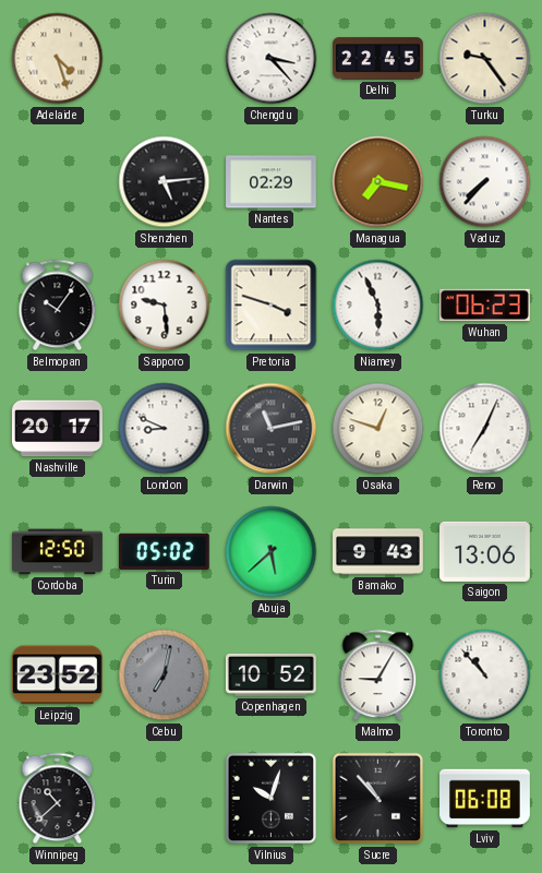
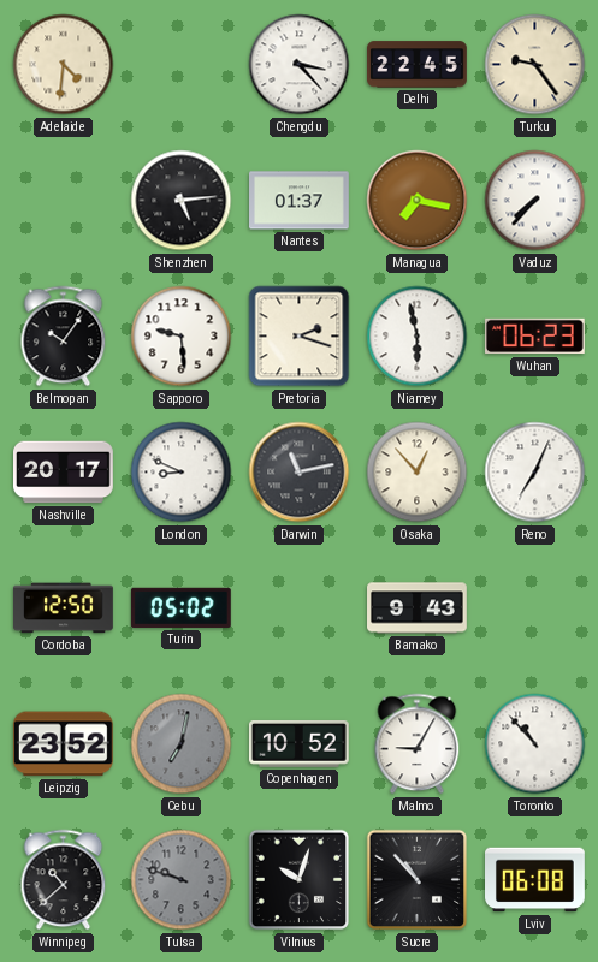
Adelaide: 4:27 -> 4:31 (64, 65)
Nantes: 02:29 -> 01:37 (300, 201)
Pretoria: 3:48 -> 2:18 (300, 337)
Niamey: 5:56 -> 5:58 (418, 337)
Osaka: 12:48 -> 12:53 (418, 473)
Abuja: 5:38 -> none (272, 552)
Saigon: 13:06 -> none (484, 551)
Tulsa: none -> 9:48 (182, 880)
